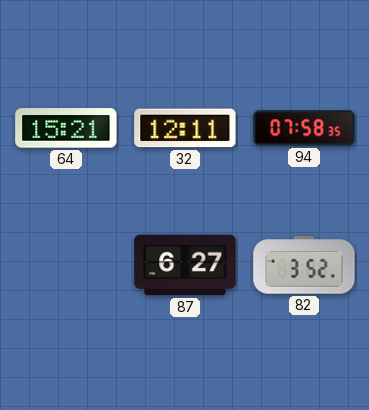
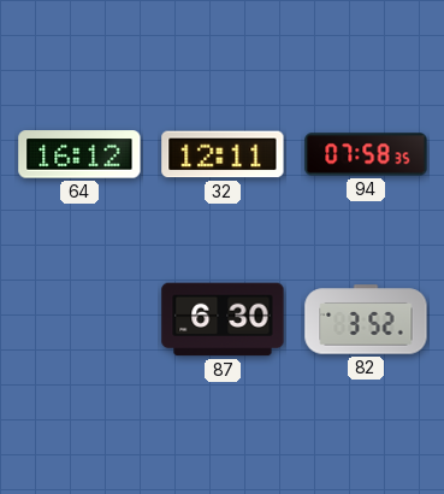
64: 15:21 -> 16:12 (79, 154)
87: 6:27 -> 6:30 (223, 319)
